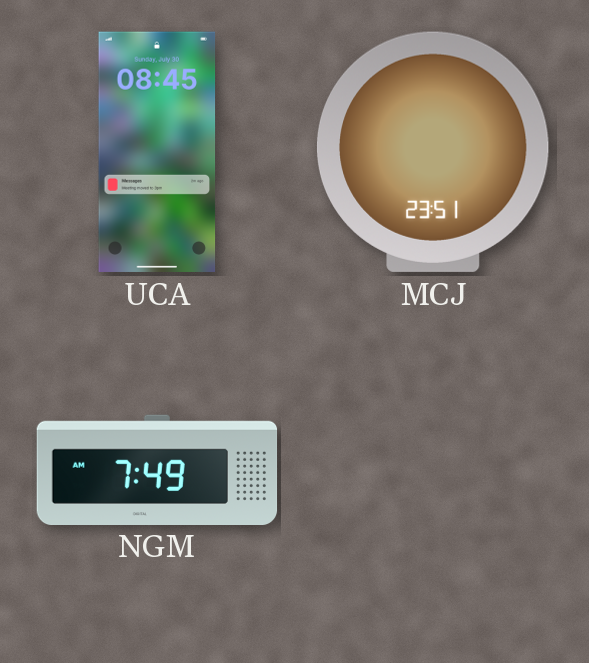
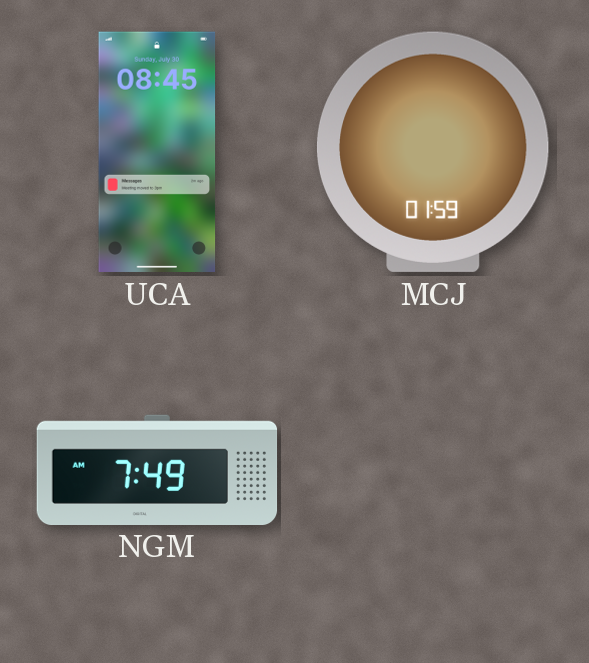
MCJ: 23:51 -> 01:59 (433, 152)
